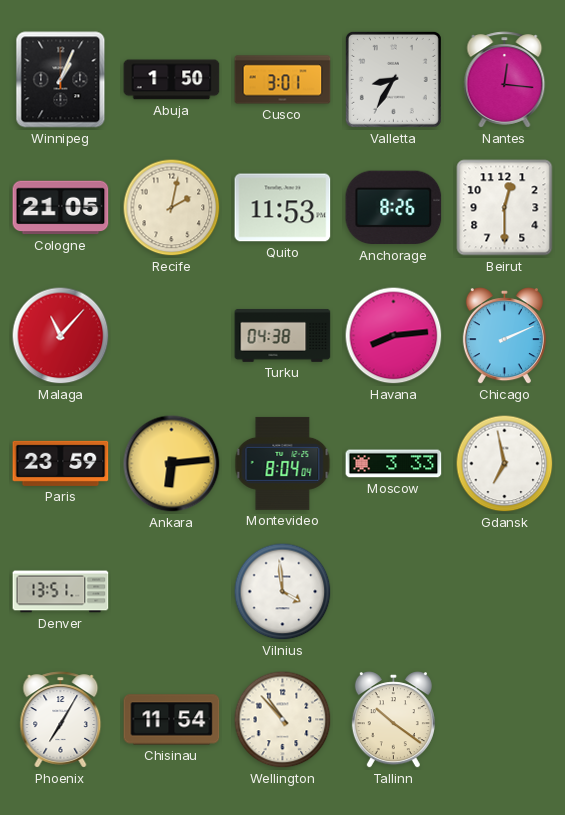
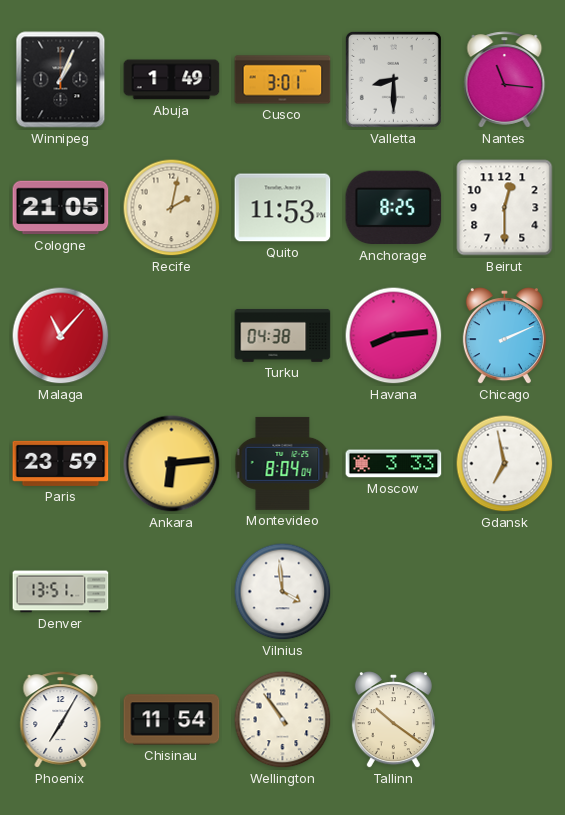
Abuja: 1:50 -> 1:49 (172, 80)
Valletta: 8:35 -> 8:30 (393, 79)
Nantes: 12:16 -> 11:16 (505, 80)
Anchorage: 8:26 -> 8:25 (394, 208)
Wellington: 10:53 -> 10:54 (283, 720)
